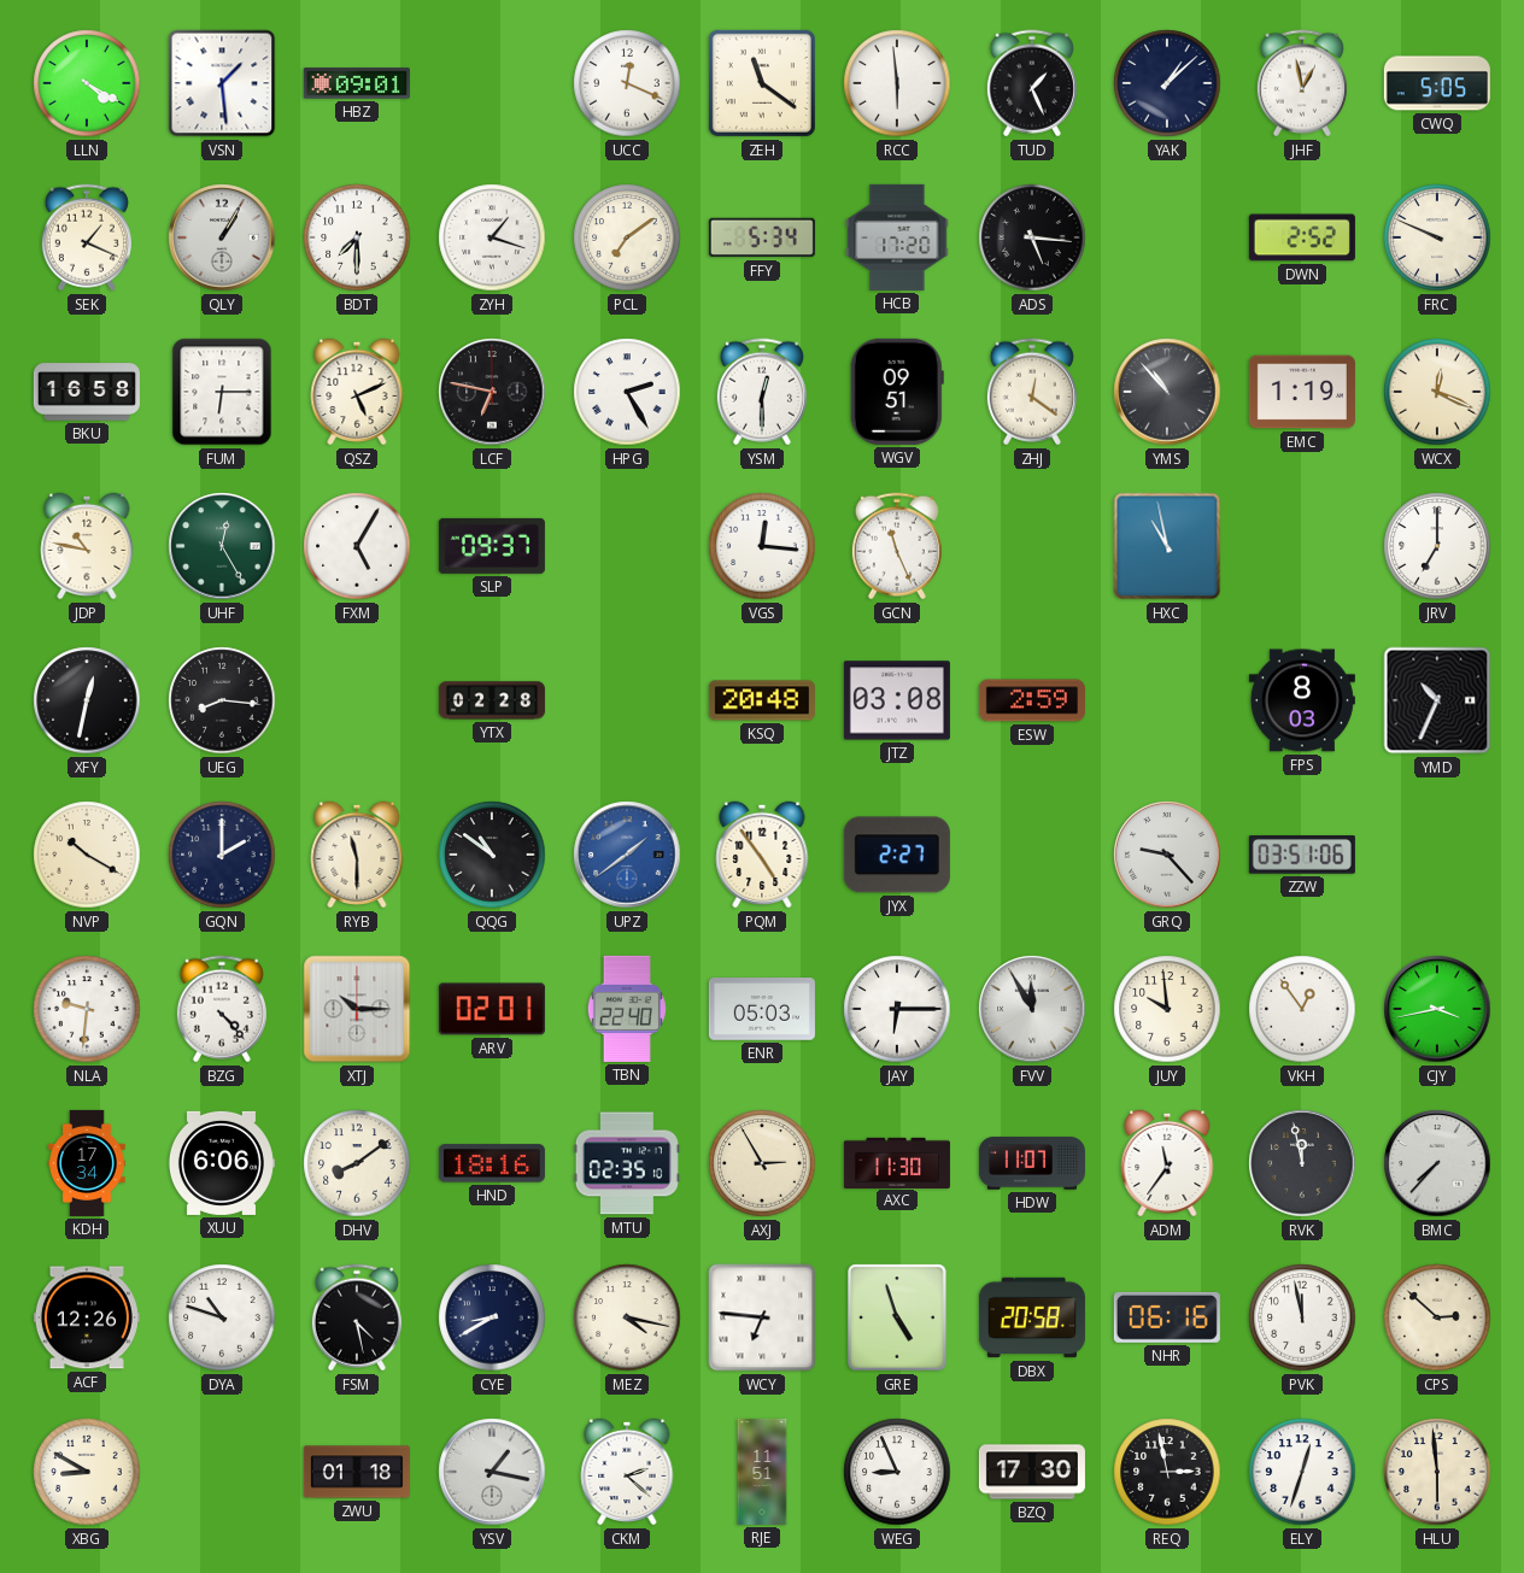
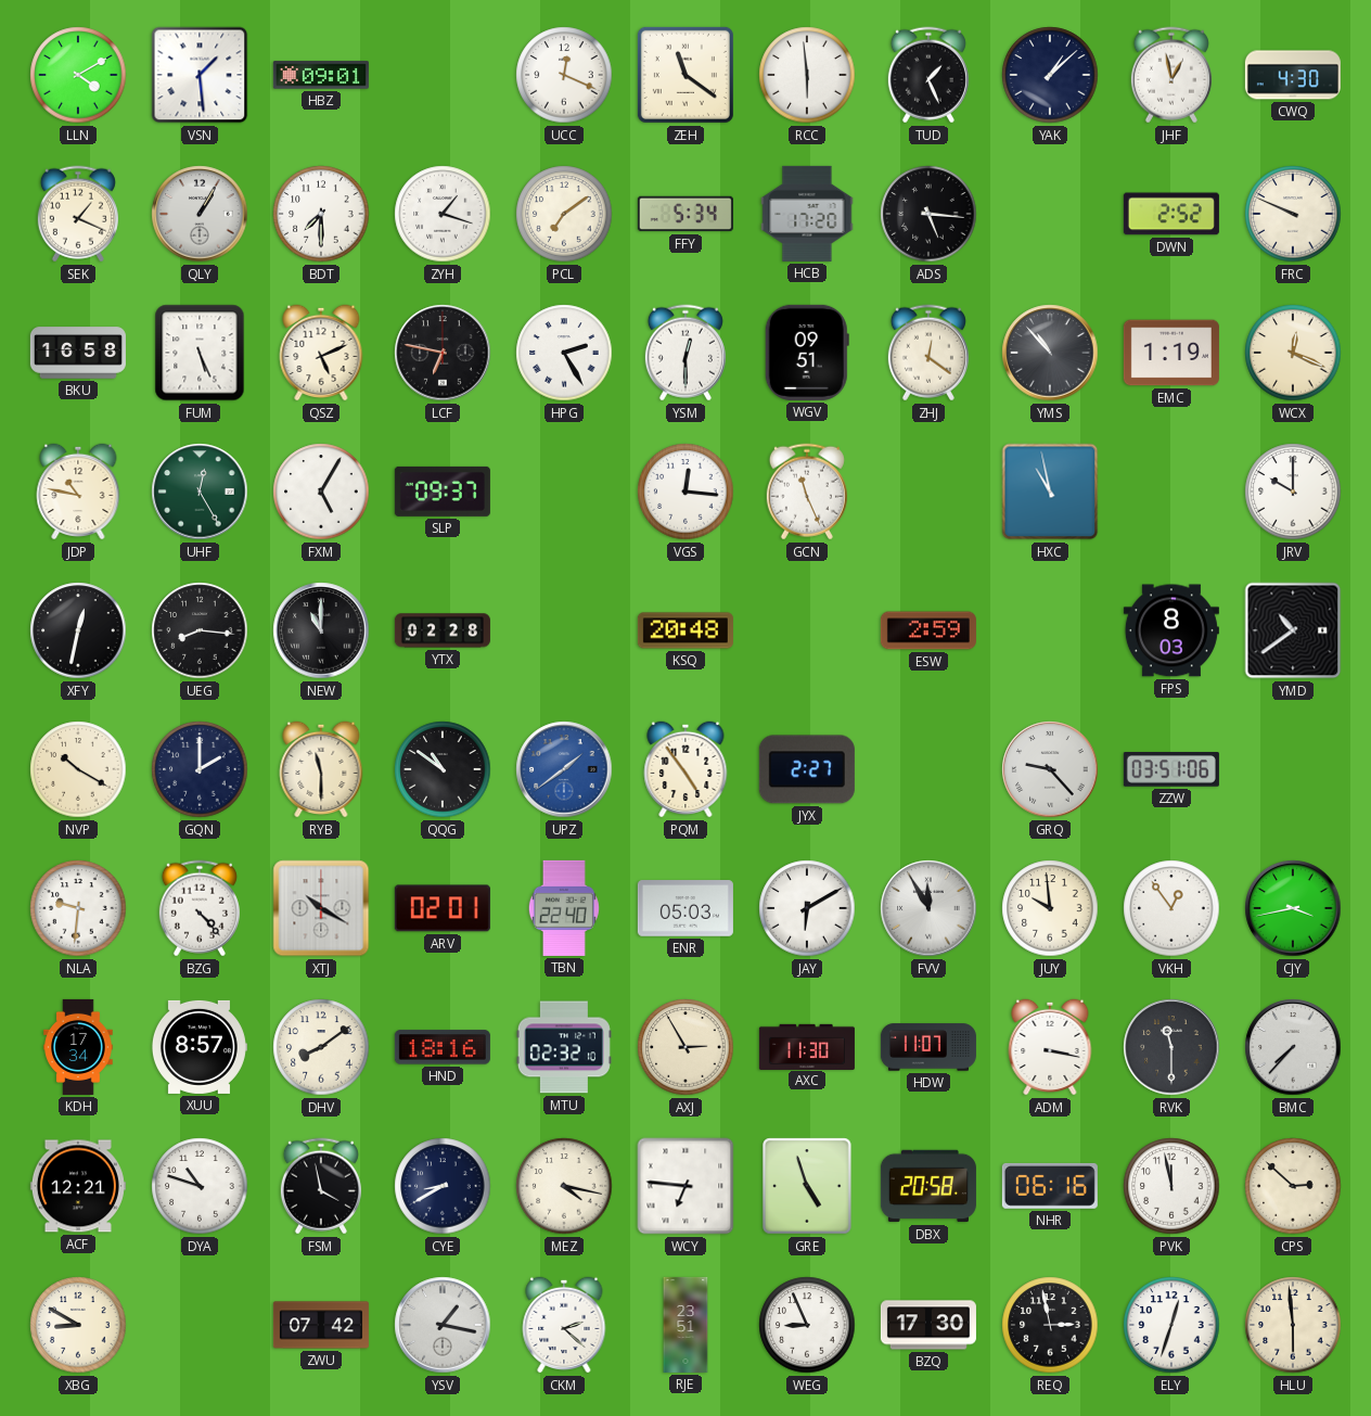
LLN: 4:20 -> 4:10 (78, 75)
CWQ: 5:05 -> 4:30 (1293, 75)
FUM: 6:15 -> 5:26 (200, 353)
JRV: 7:00 -> 10:00 (1293, 492)
NEW: none -> 11:00 (321, 630)
JTZ: 03:08 -> none (897, 700)
YMD: 10:34 -> 10:39 (1293, 630)
XTJ: 10:15 -> 10:20 (321, 908)
JAY: 6:15 -> 6:10 (807, 908)
XUU: 6:06 -> 8:57 (198, 1047)
MTU: 02:35 -> 02:32 (564, 1047)
ADM: 11:36 -> 3:17 (1050, 1047)
RVK: 11:58 -> 11:30 (1171, 1047)
ACF: 12:26 -> 12:21 (78, 1186)
FSM: 4:28 -> 3:58 (321, 1186)
ZWU: 01:18 -> 07:42 (321, 1325)
RJE: 11:51 -> 23:51 (685, 1325)
